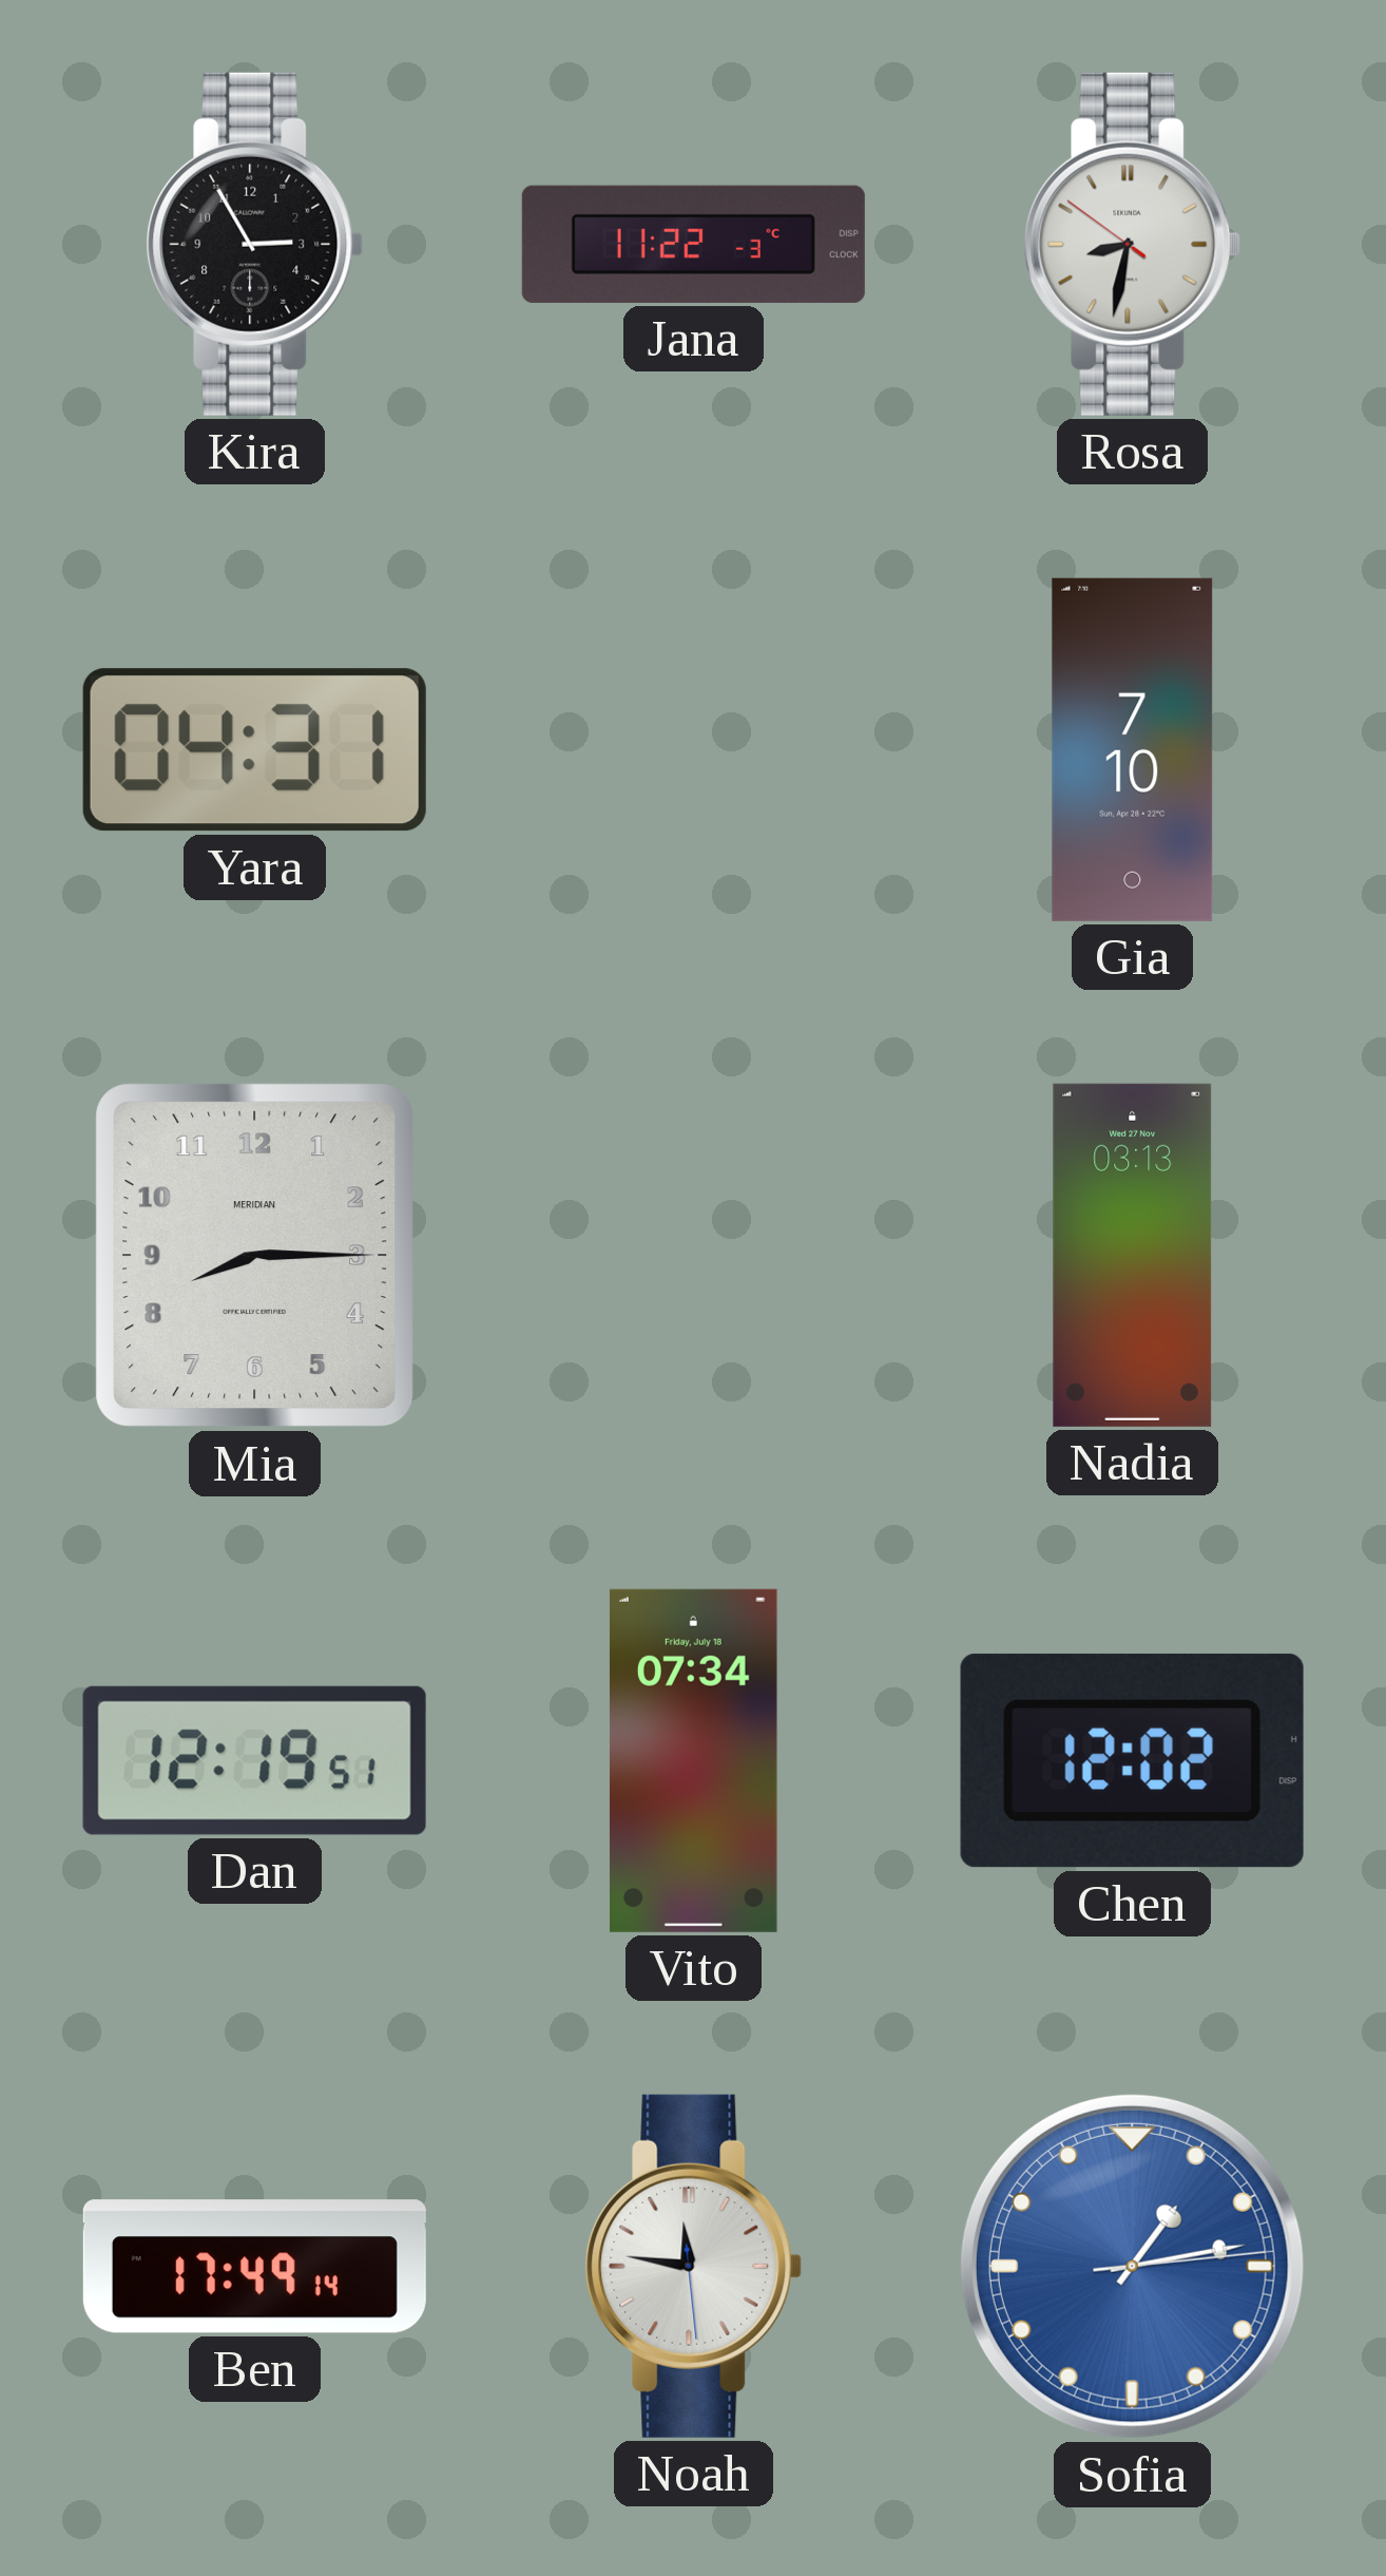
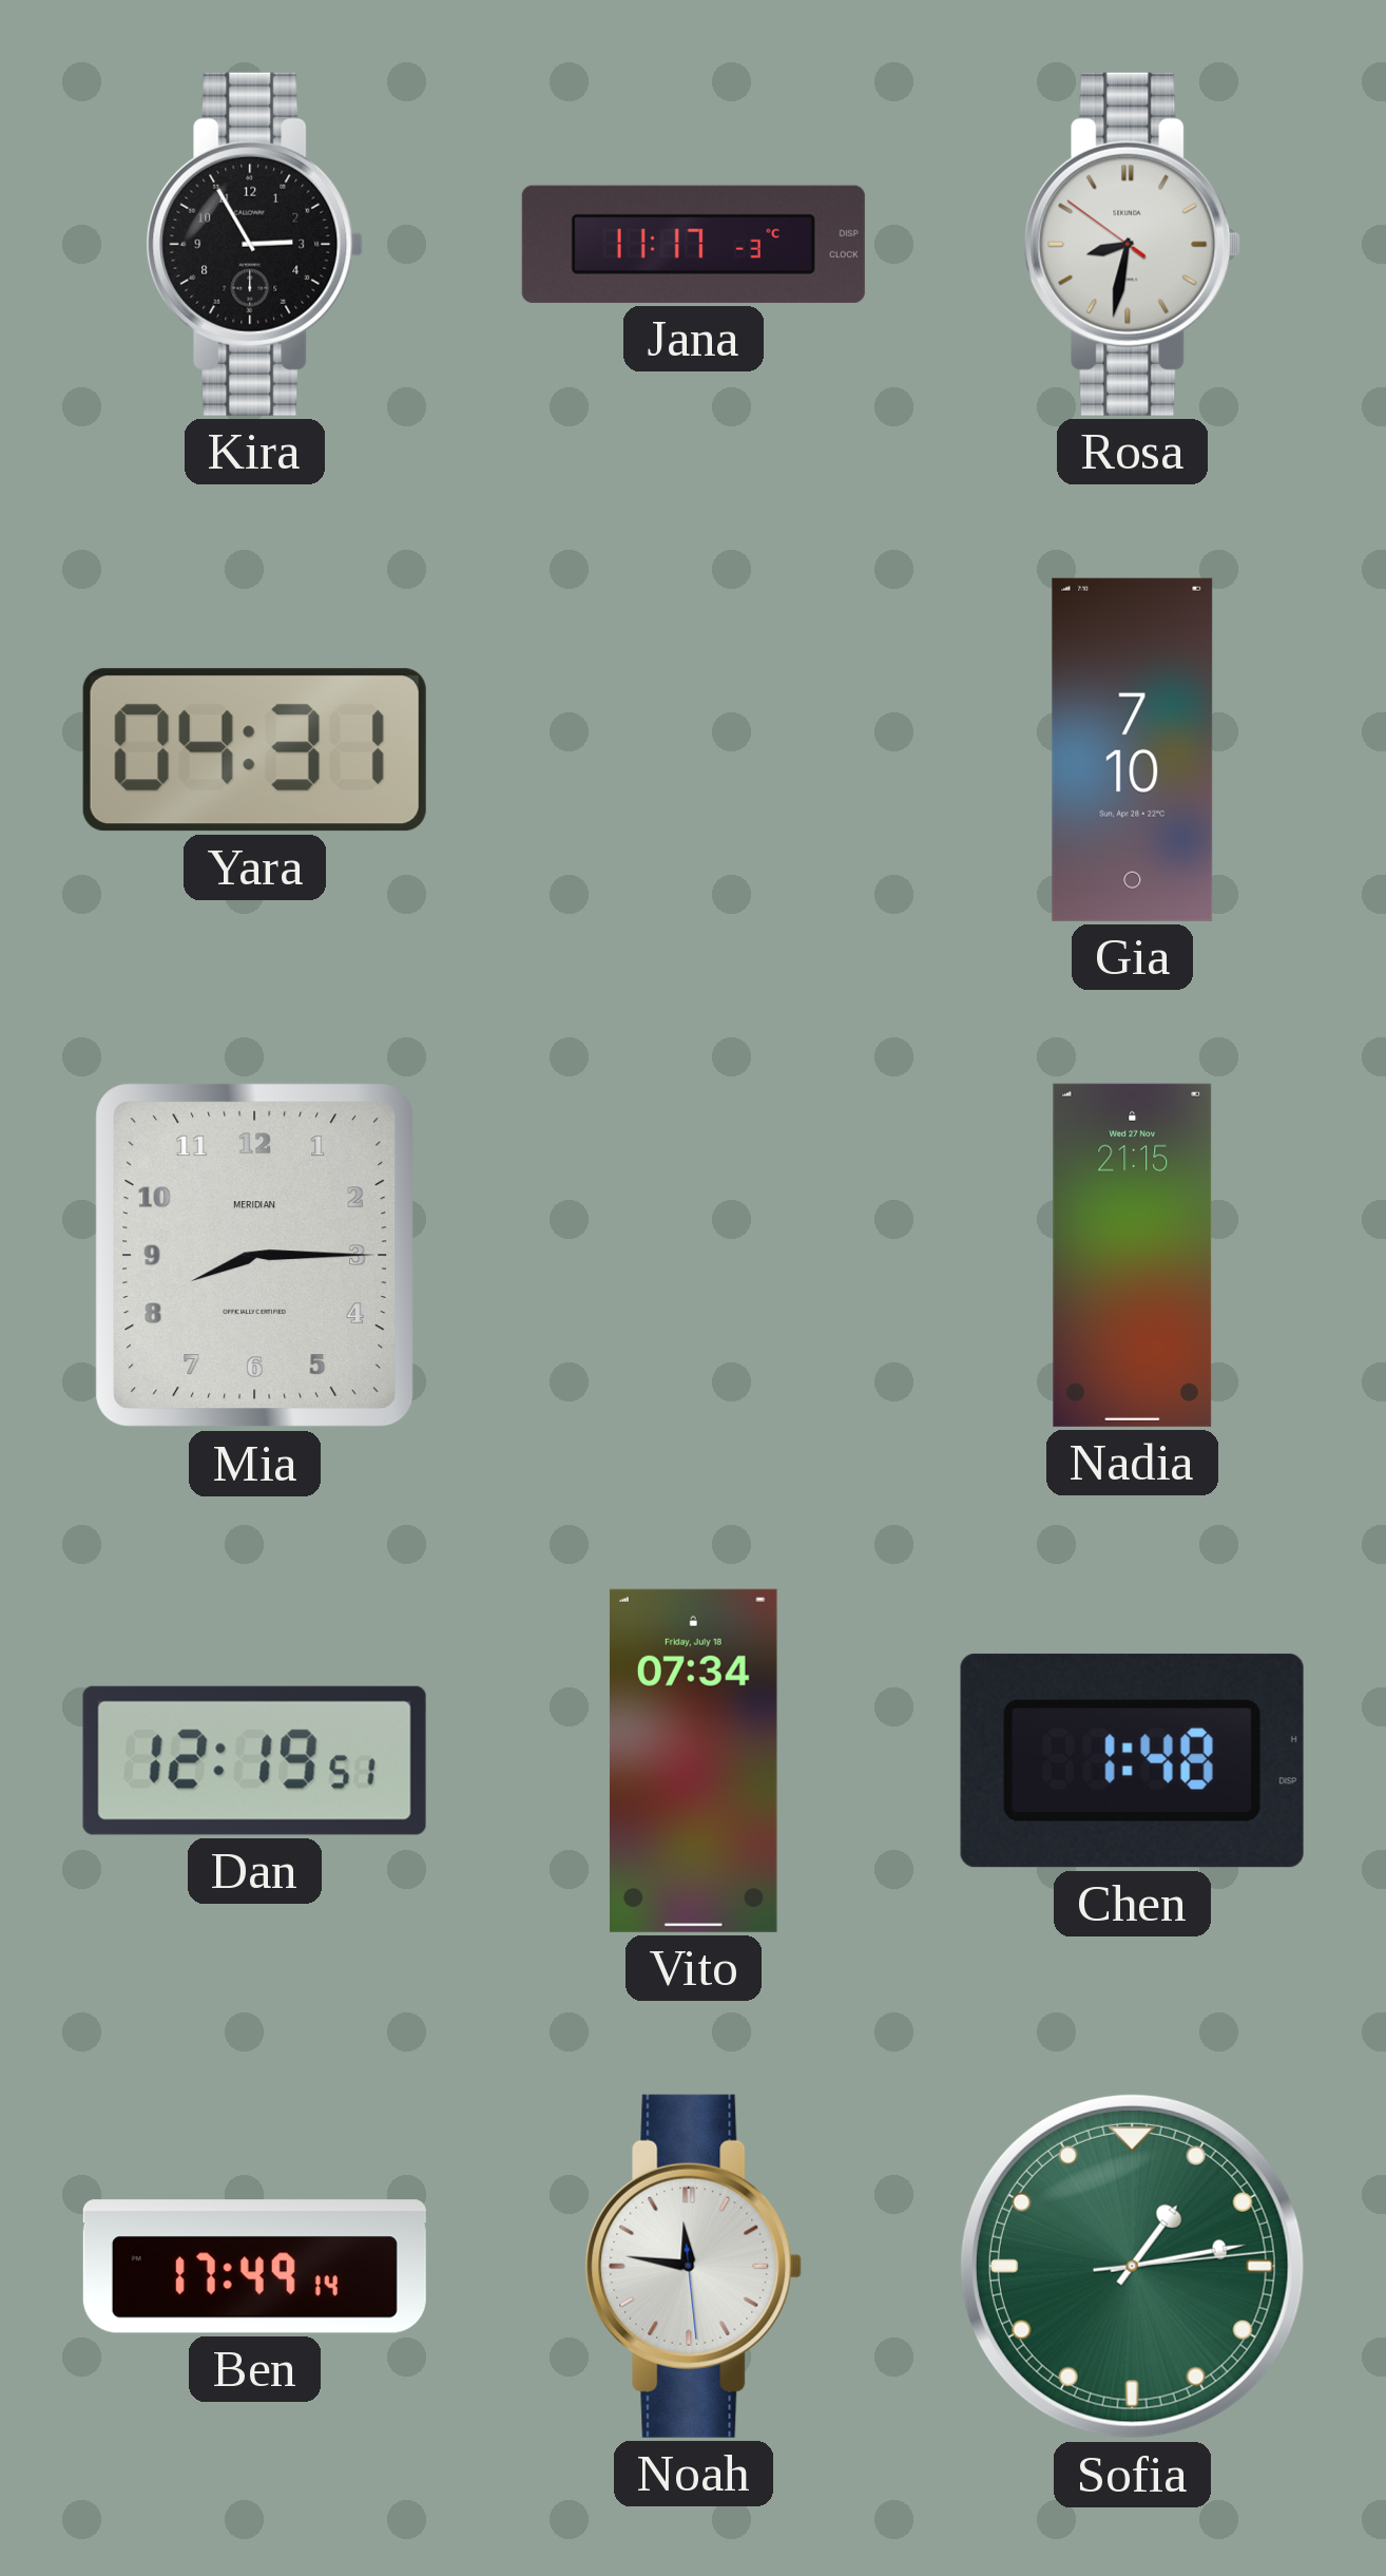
Jana: 11:22 -> 11:17 (693, 244)
Nadia: 03:13 -> 21:15 (1133, 1255)
Chen: 12:02 -> 1:48 (1132, 1760)
Sofia dial: blue -> green (1132, 2266)
